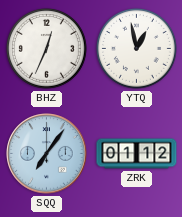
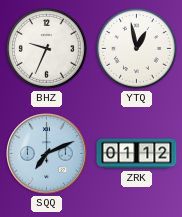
BHZ: 12:34 -> 9:34 (46, 48)
SQQ: 7:06 -> 7:11 (47, 154)
